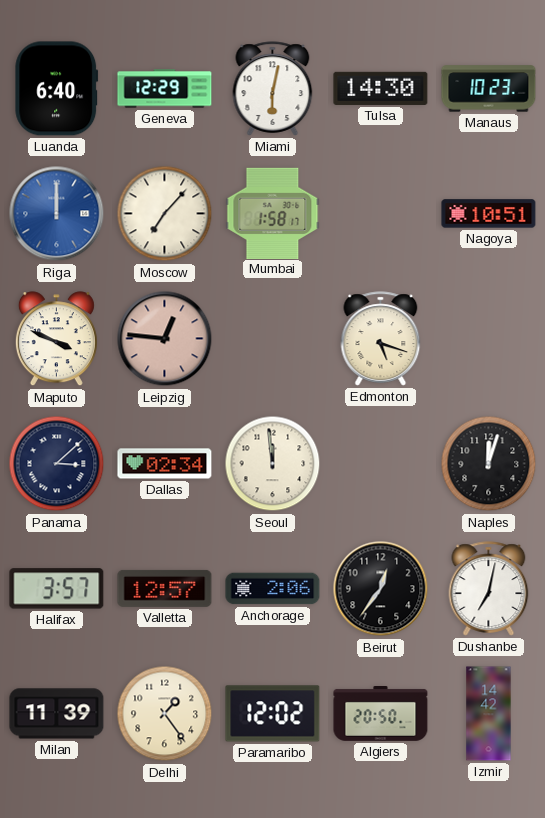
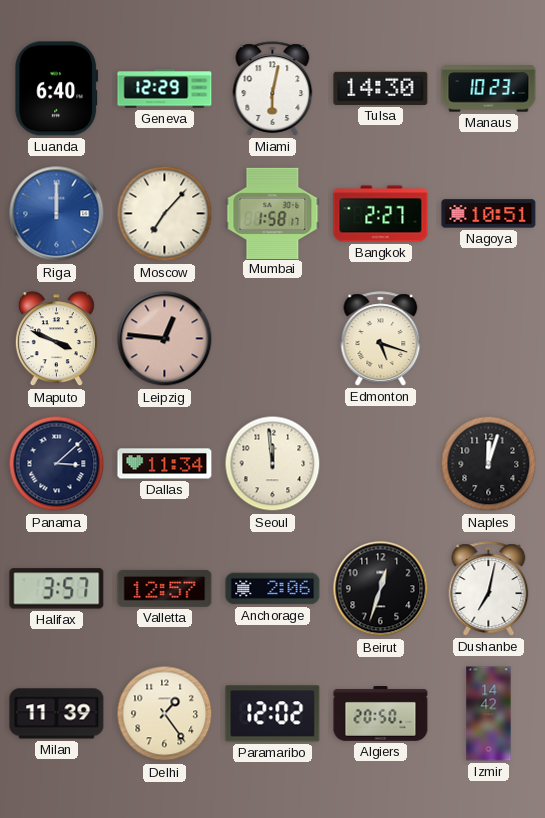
Bangkok: none -> 2:27 (381, 214)
Dallas: 02:34 -> 11:34 (165, 464)
Beirut: 12:36 -> 12:33 (381, 589)
